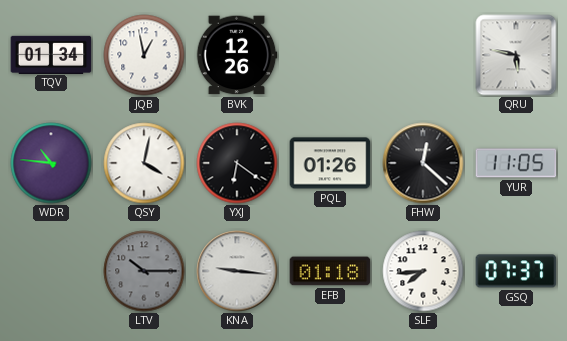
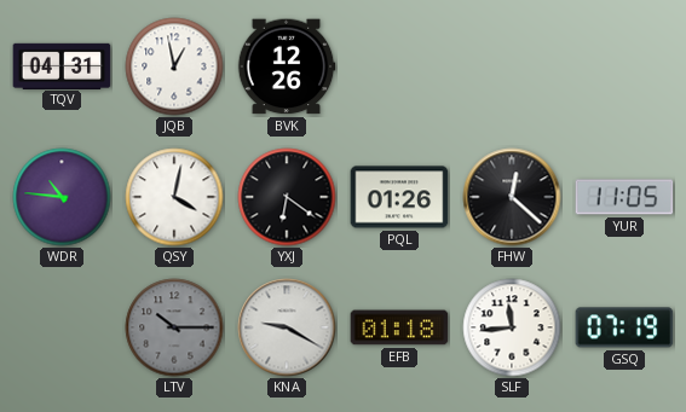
TQV: 01:34 -> 04:31 (62, 65)
QRU: 5:47 -> none (516, 55)
KNA: 9:16 -> 9:20 (287, 327)
SLF: 7:44 -> 11:44 (512, 327)
GSQ: 07:37 -> 07:19 (624, 327)
